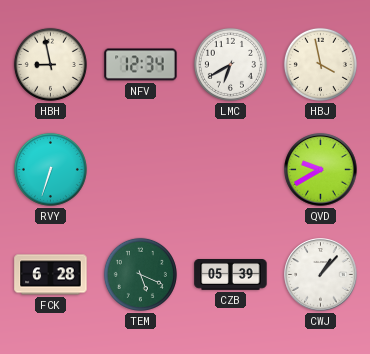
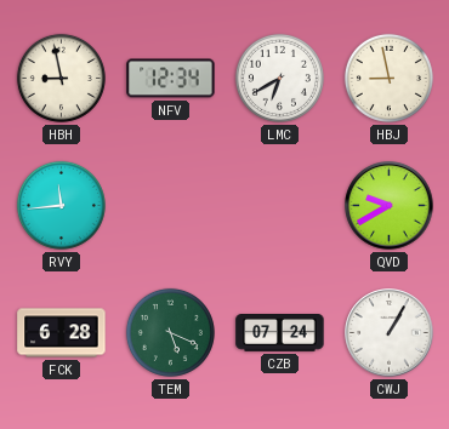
HBJ: 3:58 -> 8:58 (388, 78)
RVY: 6:33 -> 11:44 (61, 205)
CZB: 05:39 -> 07:24 (280, 333)
CWJ: 1:07 -> 1:05 (390, 333)
